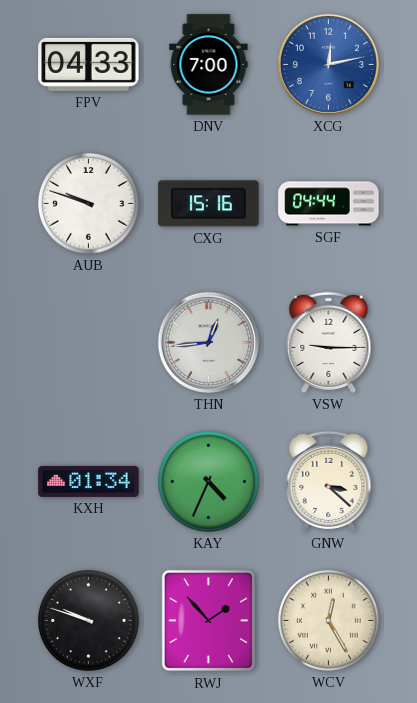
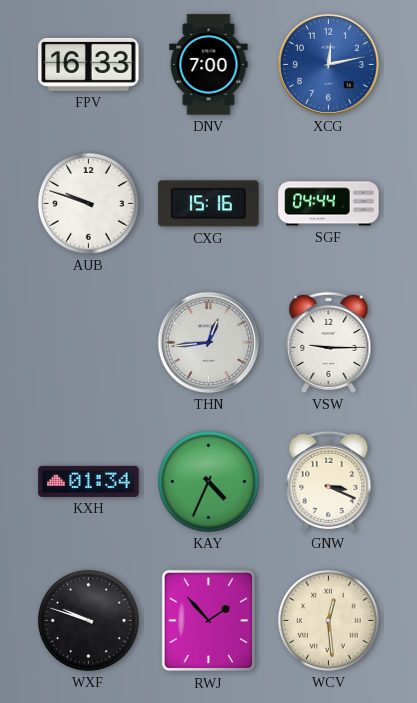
FPV: 04:33 -> 16:33 (89, 64)
GNW: 3:22 -> 3:19 (329, 481)
WCV: 12:25 -> 12:29 (328, 620)
